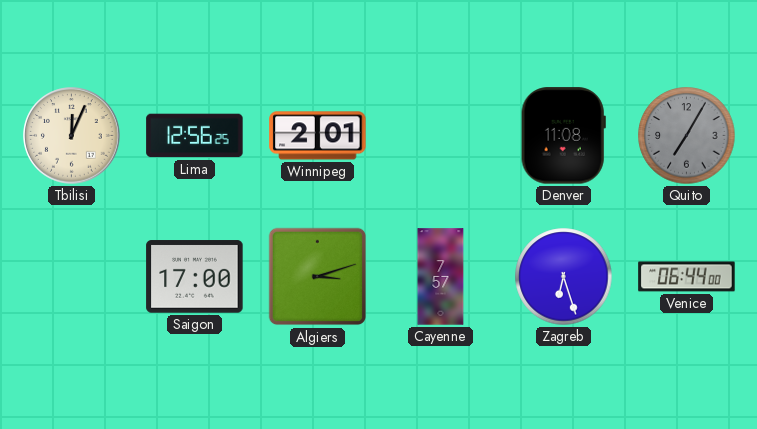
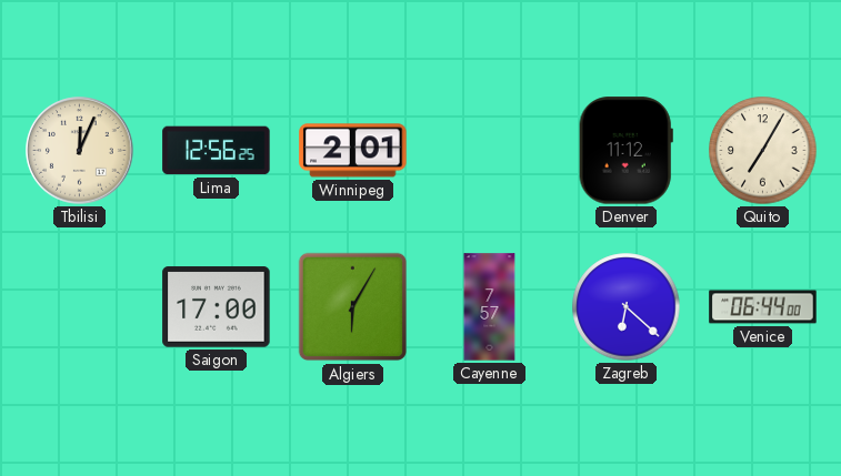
Denver: 11:08 -> 11:12 (625, 151)
Quito dial: grey -> cream (763, 151)
Algiers: 3:12 -> 6:05 (353, 307)
Zagreb: 6:27 -> 6:22 (627, 307)
